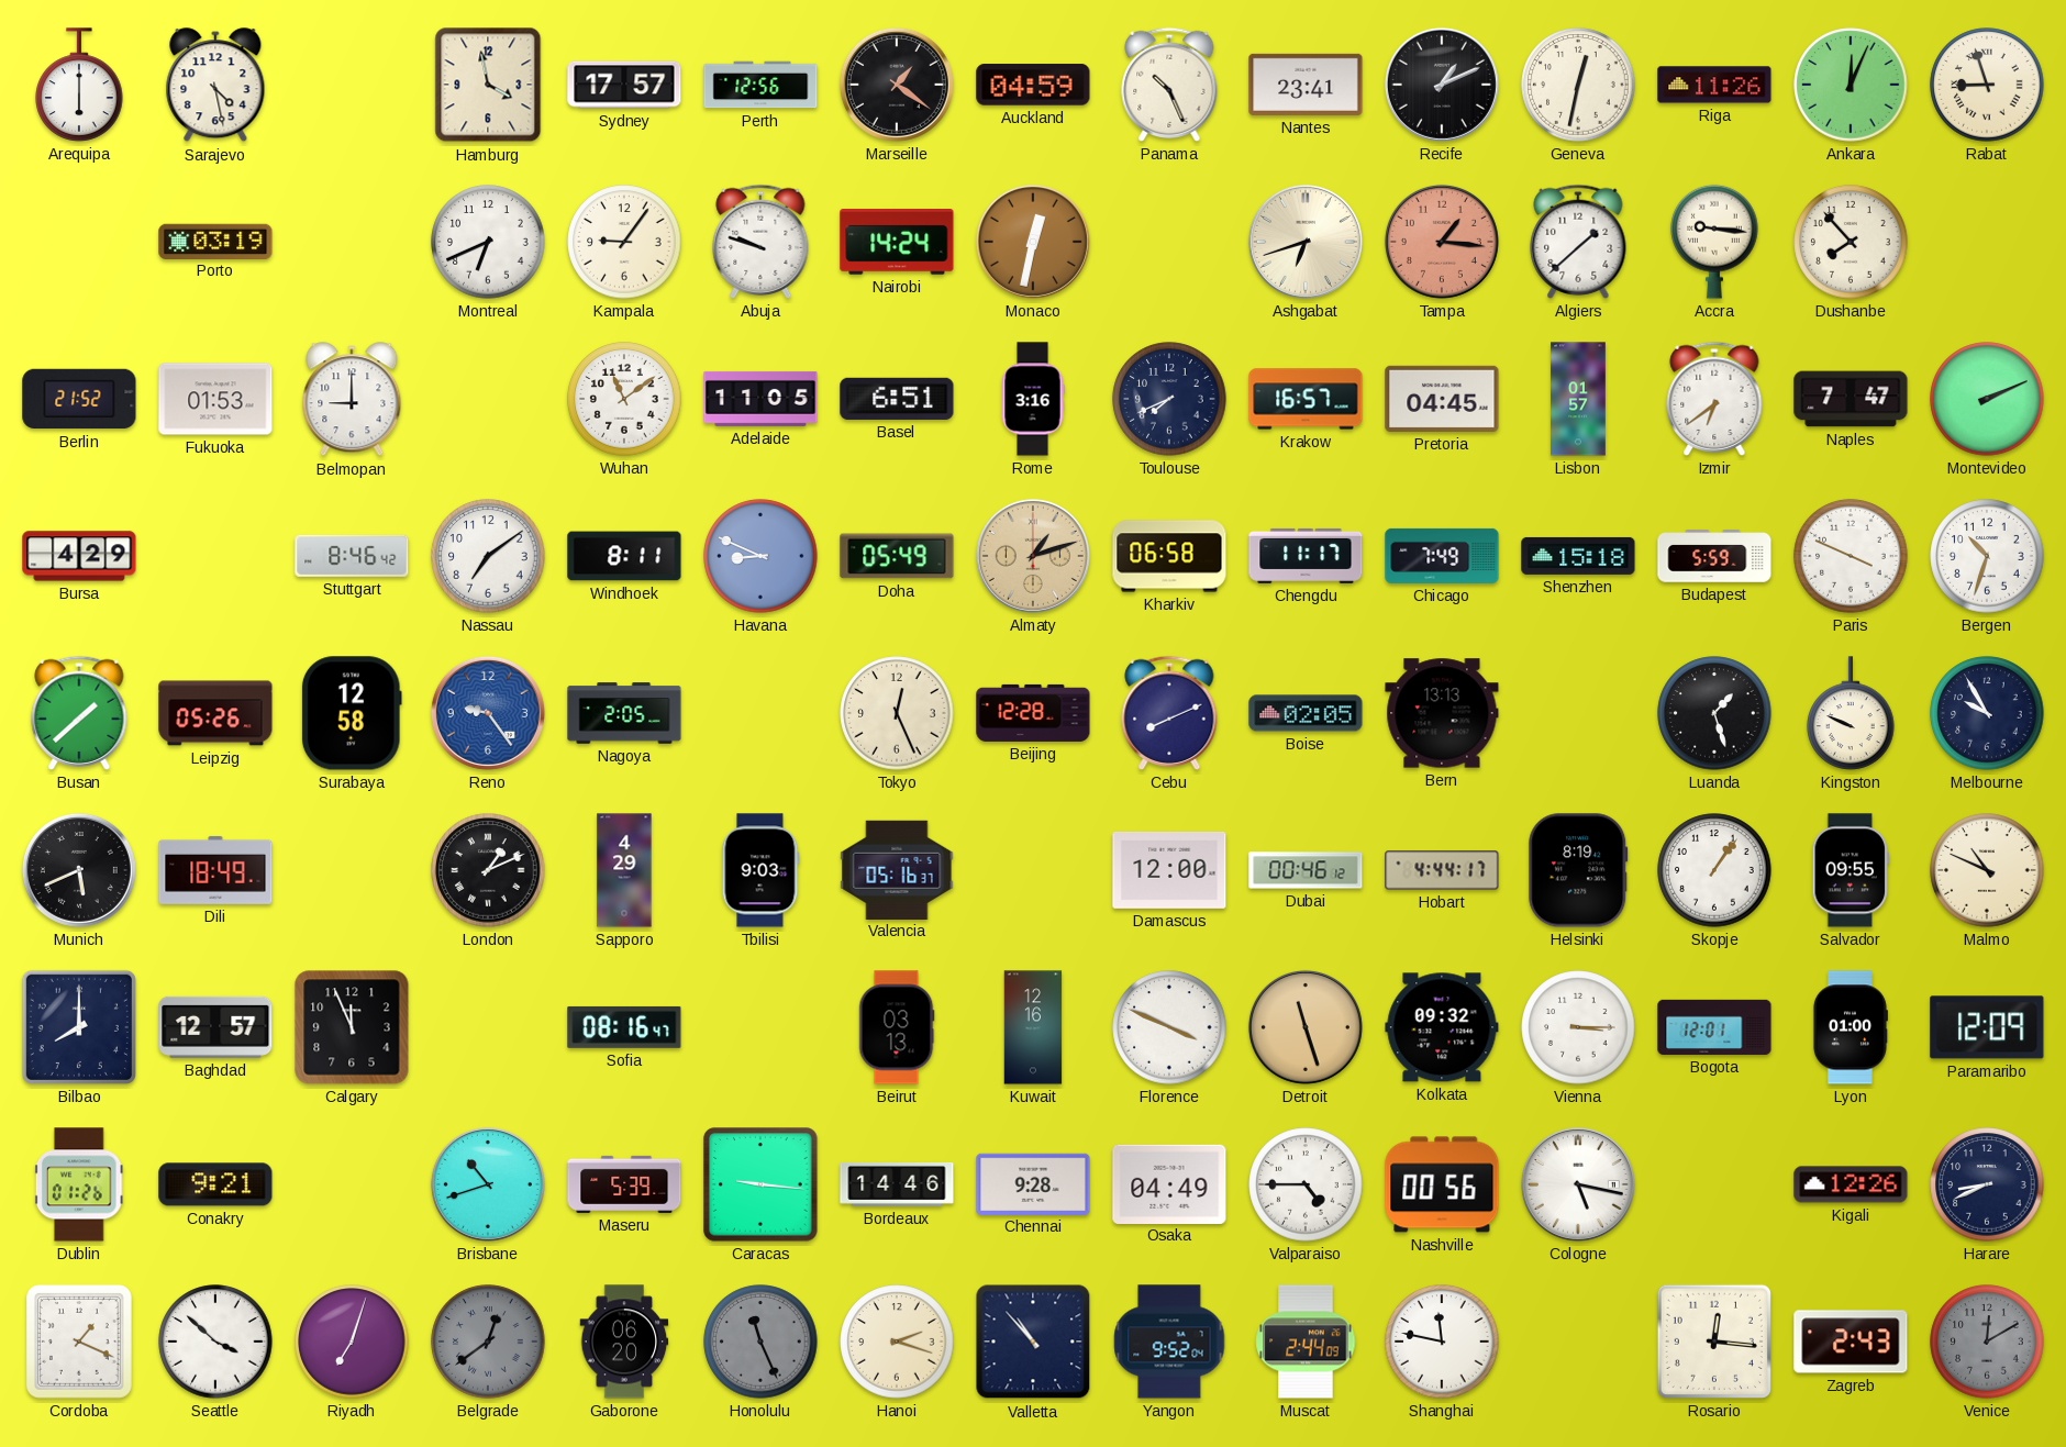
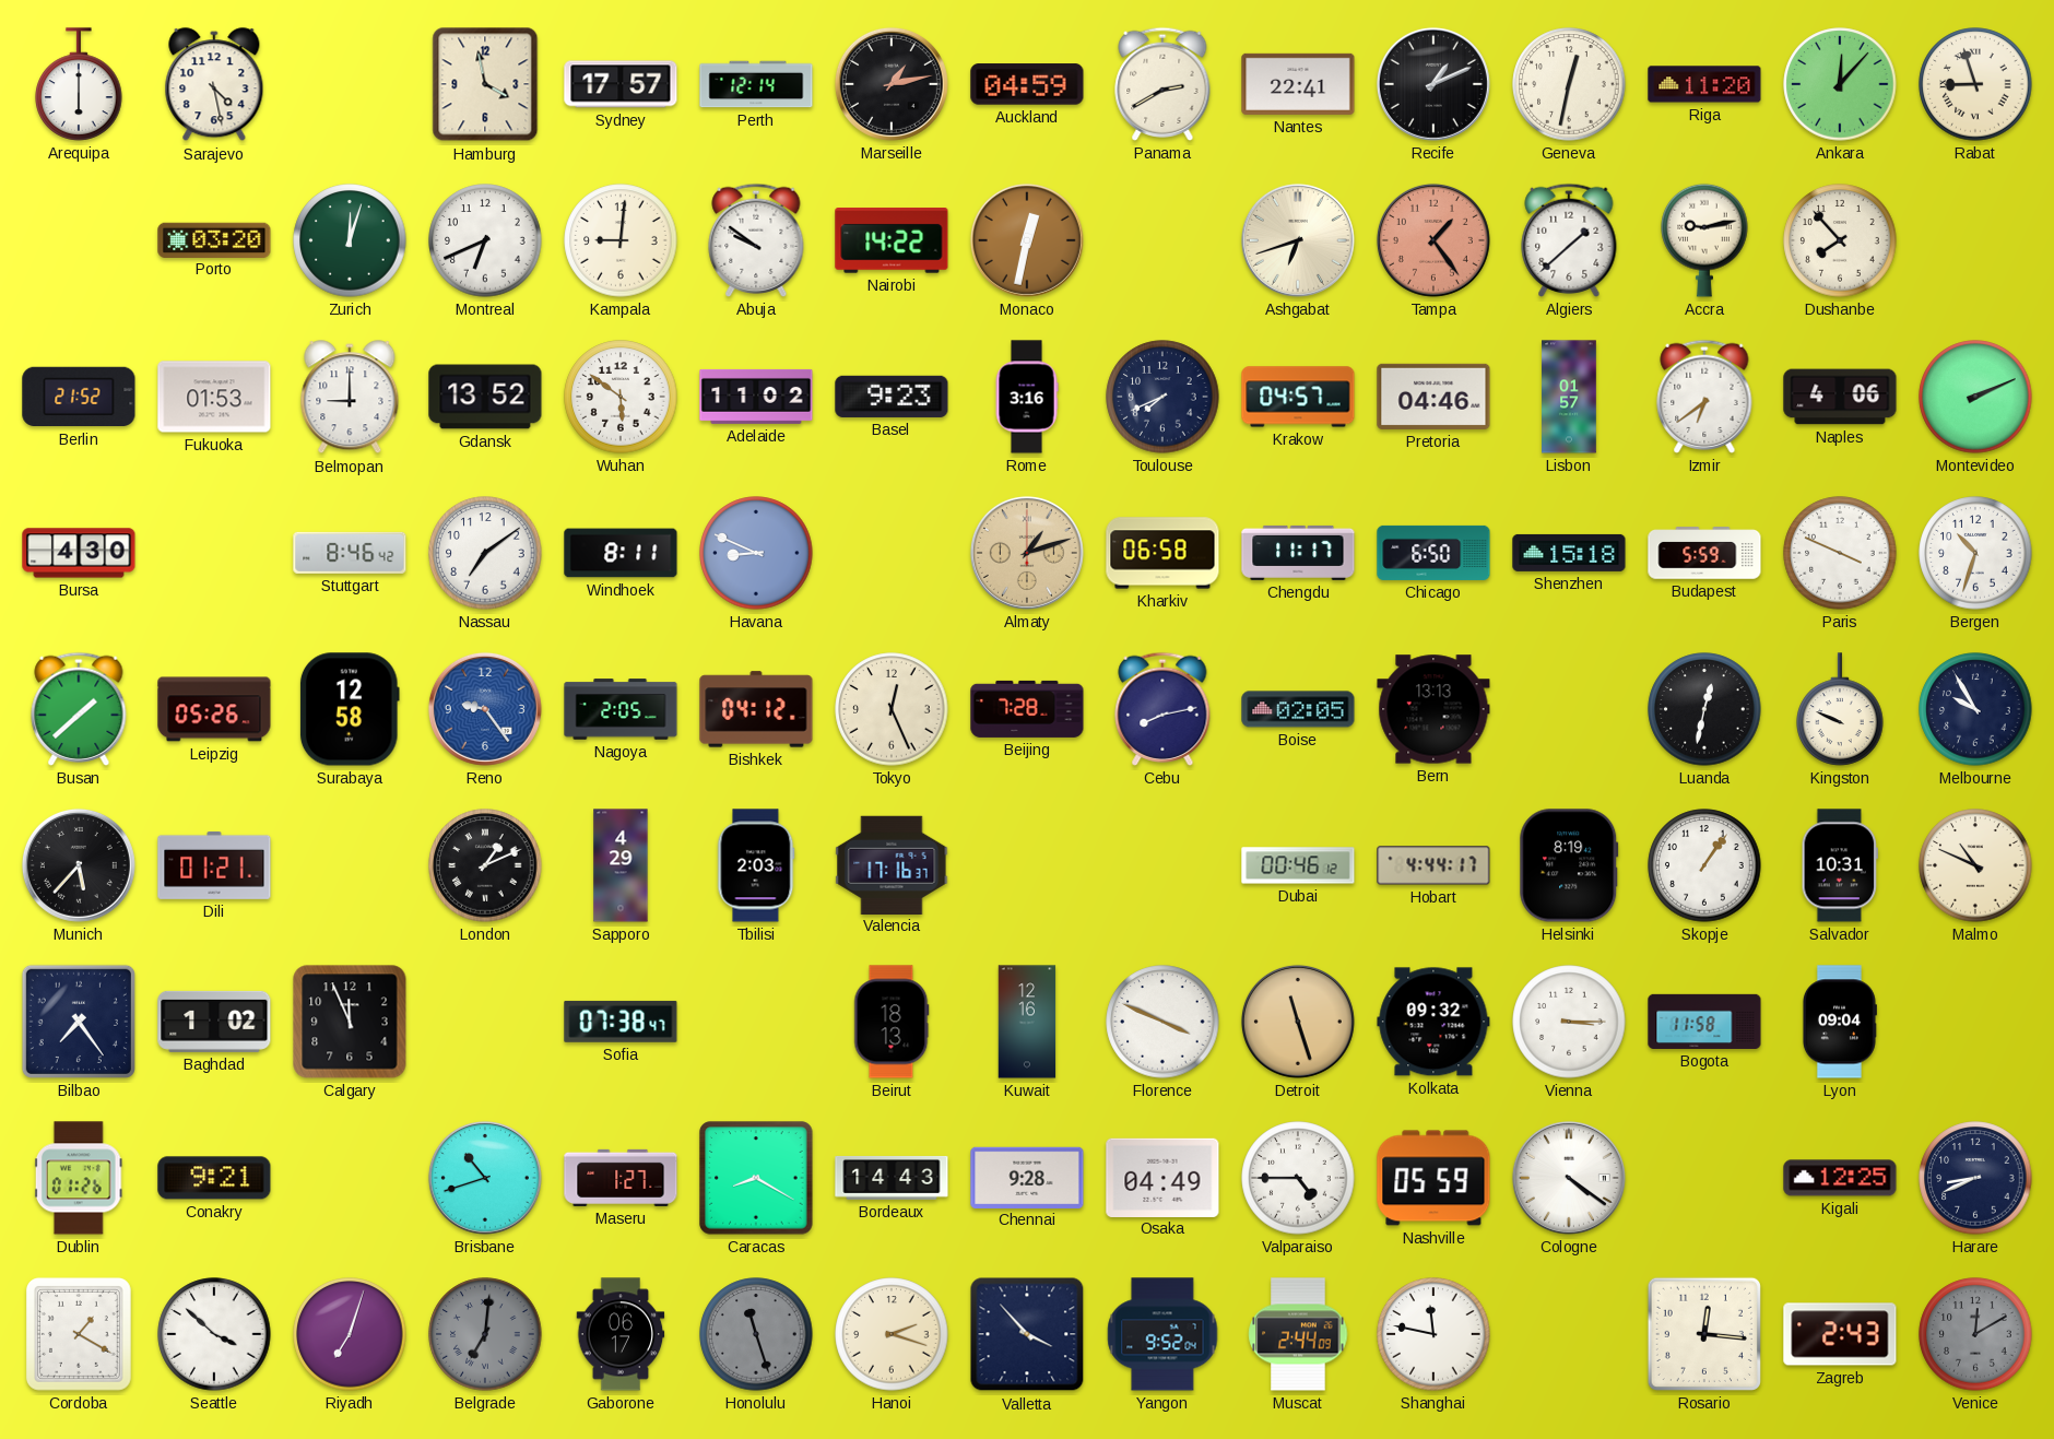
Perth: 12:56 -> 12:14 (756, 84)
Marseille: 1:21 -> 1:13 (892, 84)
Panama: 10:26 -> 2:40 (1162, 84)
Nantes: 23:41 -> 22:41 (1298, 84)
Riga: 11:26 -> 11:20 (1704, 84)
Ankara: 12:04 -> 12:07 (1840, 84)
Porto: 03:19 -> 03:20 (214, 239)
Zurich: none -> 12:03 (350, 240)
Kampala: 9:06 -> 9:01 (621, 240)
Abuja: 9:48 -> 9:51 (756, 240)
Nairobi: 14:24 -> 14:22 (892, 240)
Tampa: 1:16 -> 1:24 (1433, 240)
Accra: 9:16 -> 9:13 (1704, 240)
Gdansk: none -> 13:52 (485, 397)
Wuhan: 11:09 -> 5:51 (621, 397)
Adelaide: 11:05 -> 11:02 (756, 397)
Basel: 6:51 -> 9:23 (892, 397)
Krakow: 16:57 -> 04:57 (1298, 397)
Pretoria: 04:45 -> 04:46 (1433, 397)
Naples: 7:47 -> 4:06 (1840, 397)
Bursa: 4:29 -> 4:30 (79, 553)
Doha: 05:49 -> none (897, 556)
Chicago: 7:49 -> 6:50 (1433, 553)
Bishkek: none -> 04:12 (756, 709)
Beijing: 12:28 -> 7:28 (1027, 709)
Cebu: 8:11 -> 8:13 (1162, 709)
Luanda: 1:27 -> 12:32 (1704, 709)
Munich: 5:41 -> 5:37 (79, 865)
Dili: 18:49 -> 01:21 (214, 865)
Tbilisi: 9:03 -> 2:03 (756, 865)
Valencia: 05:16 -> 17:16 (892, 864)
Damascus: 12:00 -> none (1169, 870)
Salvador: 09:55 -> 10:31 (1840, 865)
Bilbao: 8:00 -> 7:24 (79, 1022)
Baghdad: 12:57 -> 1:02 (214, 1022)
Sofia: 08:16 -> 07:38 (621, 1022)
Beirut: 03:13 -> 18:13 (892, 1022)
Bogota: 12:01 -> 11:58 (1704, 1022)
Lyon: 01:00 -> 09:04 (1839, 1022)
Paramaribo: 12:09 -> none (1987, 1027)
Maseru: 5:39 -> 1:27 (621, 1178)
Caracas: 9:16 -> 8:20 (756, 1178)
Bordeaux: 14:46 -> 14:43 (892, 1178)
Nashville: 00:56 -> 05:59 (1433, 1178)
Cologne: 5:17 -> 4:21 (1569, 1178)
Kigali: 12:26 -> 12:25 (1840, 1178)
Cordoba: 1:19 -> 1:20 (79, 1334)
Belgrade: 12:39 -> 7:01 (485, 1334)
Gaborone: 06:20 -> 06:17 (621, 1334)
Honolulu: 11:26 -> 11:27 (756, 1334)
Valletta: 10:53 -> 3:53 (1027, 1334)
